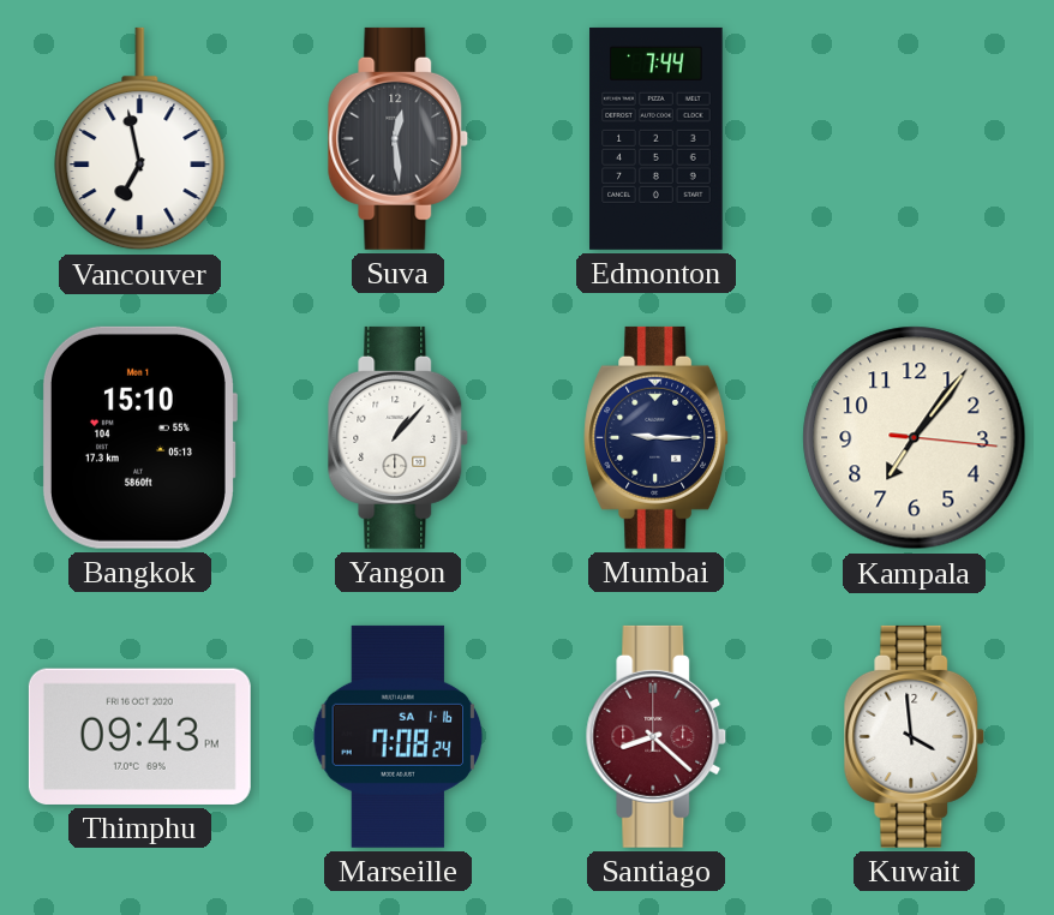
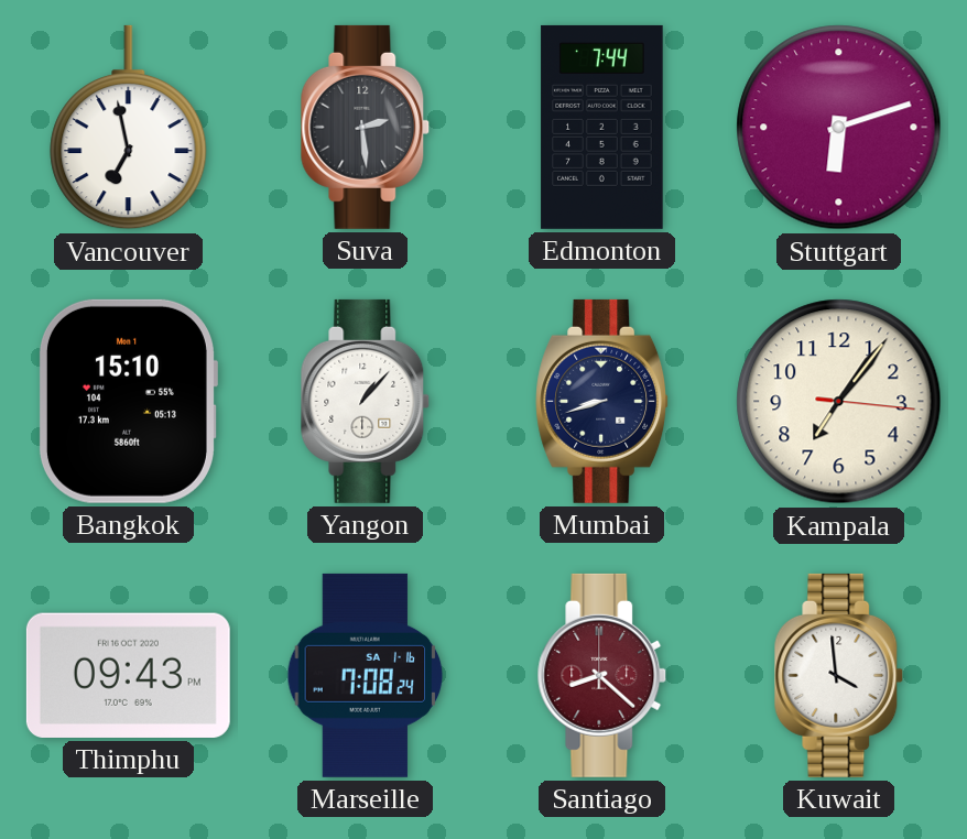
Suva: 12:29 -> 2:29 (366, 127)
Stuttgart: none -> 6:12 (839, 128)
Mumbai: 9:15 -> 8:42 (602, 401)
